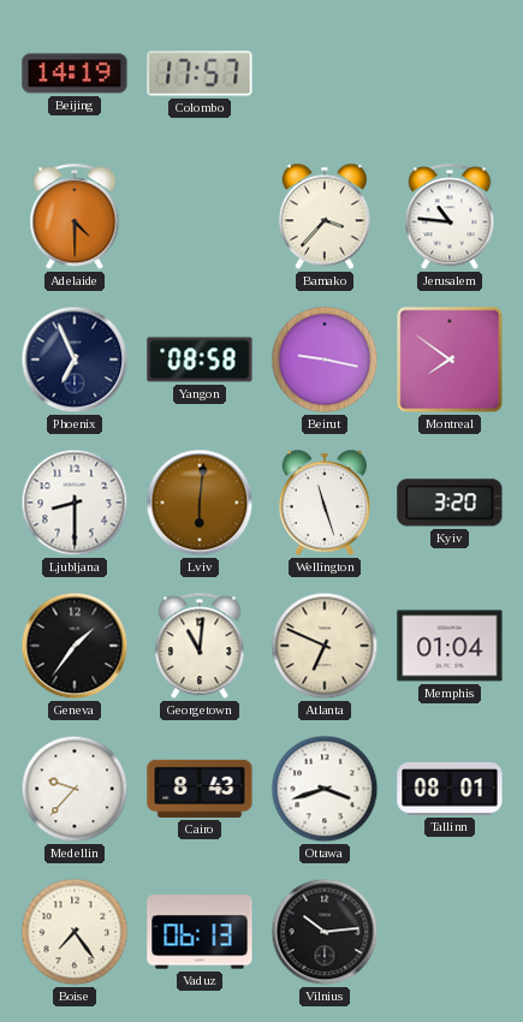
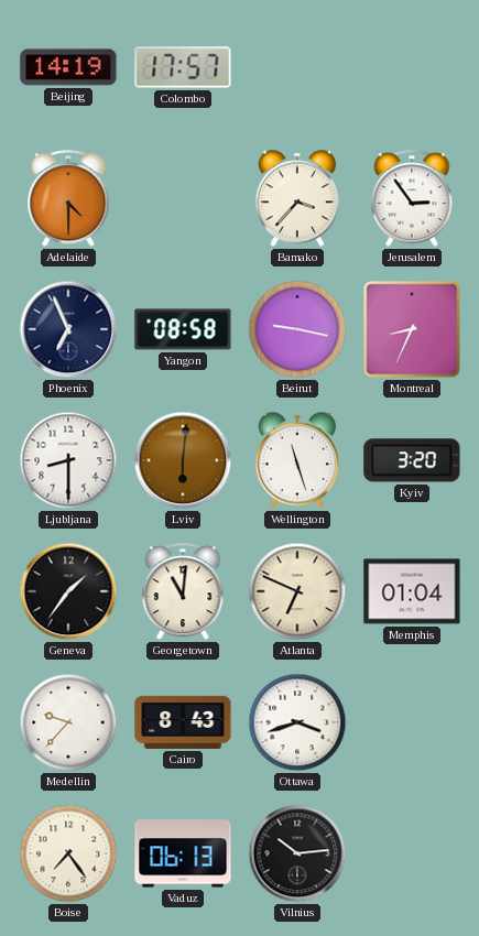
Jerusalem: 10:46 -> 2:54 (412, 199)
Montreal: 7:51 -> 8:34 (412, 329)
Tallinn: 08:01 -> none (450, 789)
